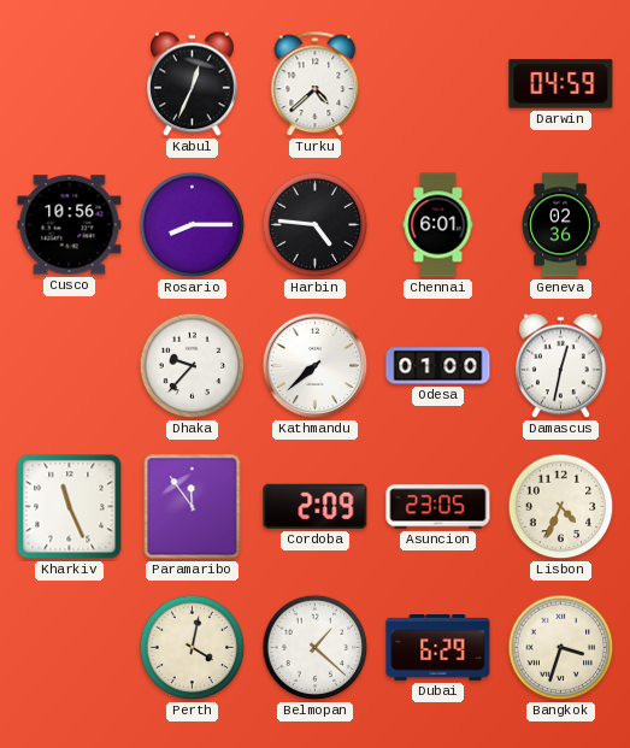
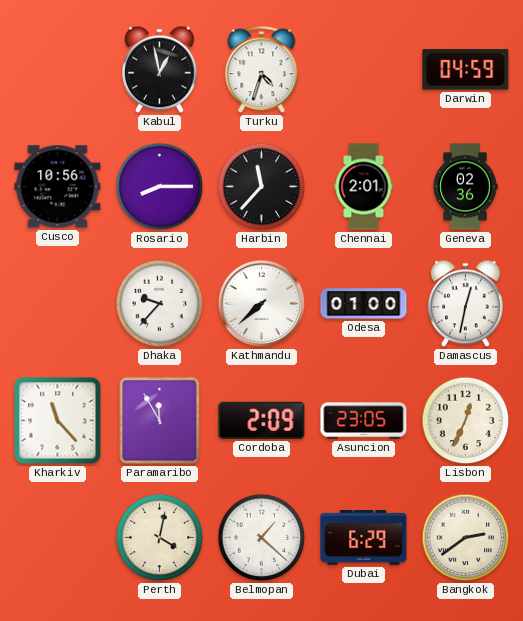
Kabul: 12:34 -> 12:58 (160, 70)
Turku: 4:38 -> 4:33 (262, 70)
Harbin: 4:46 -> 11:37 (262, 187)
Chennai: 6:01 -> 2:01 (364, 187)
Kharkiv: 11:26 -> 11:23 (58, 421)
Paramaribo: 11:54 -> 11:55 (160, 421)
Lisbon: 4:34 -> 12:34 (466, 421)
Bangkok: 3:33 -> 2:39 (466, 538)
